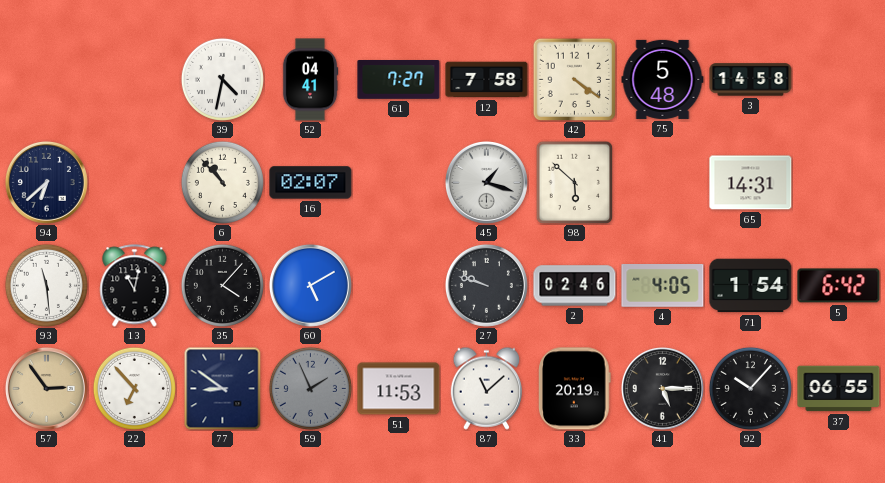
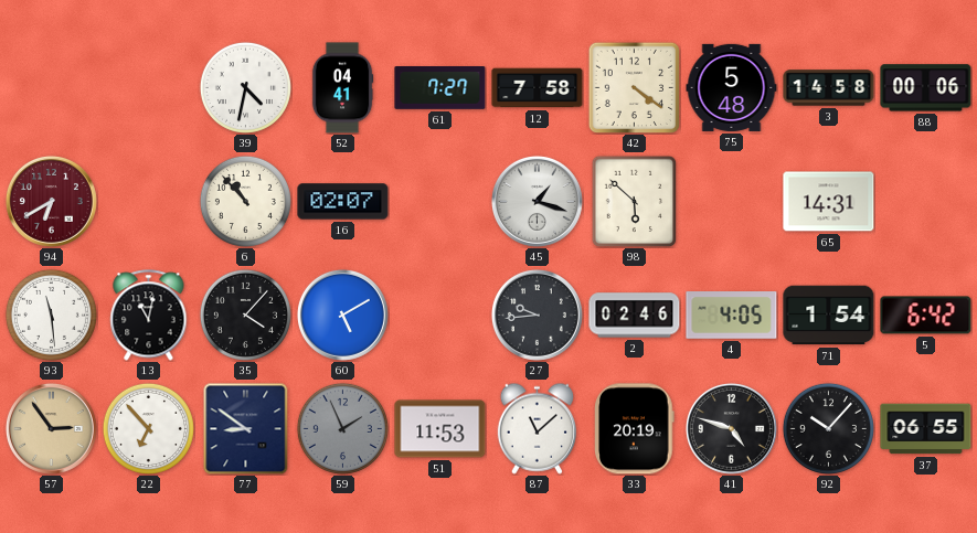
88: none -> 00:06 (926, 88)
94: 6:38 -> 6:40 (51, 201)
94 dial: navy -> burgundy (51, 201)
27: 9:48 -> 9:44 (537, 315)
41: 5:15 -> 4:48 (731, 428)
